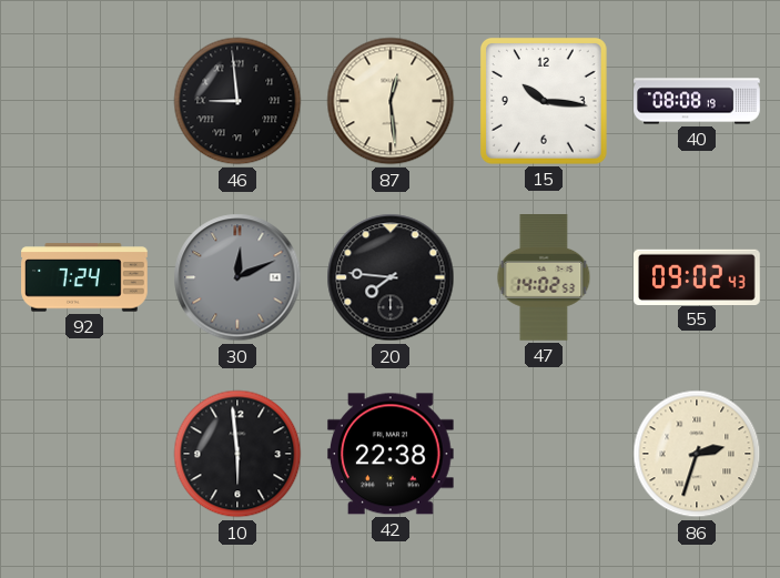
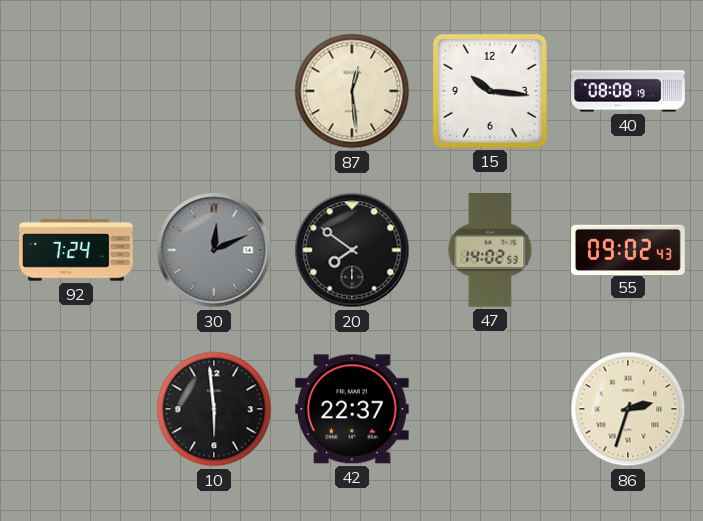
46: 8:59 -> none (237, 101)
20: 7:46 -> 7:51 (352, 250)
42: 22:38 -> 22:37 (352, 409)
